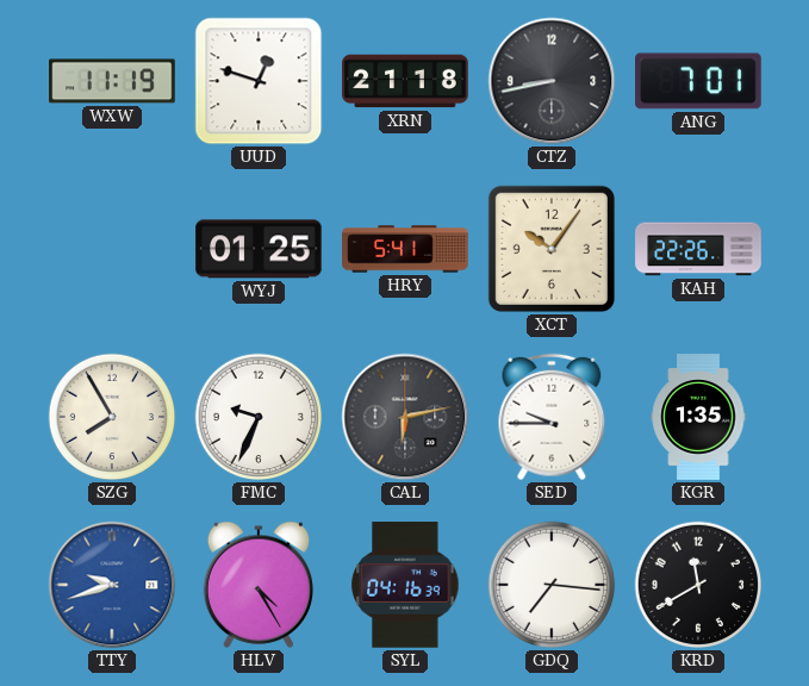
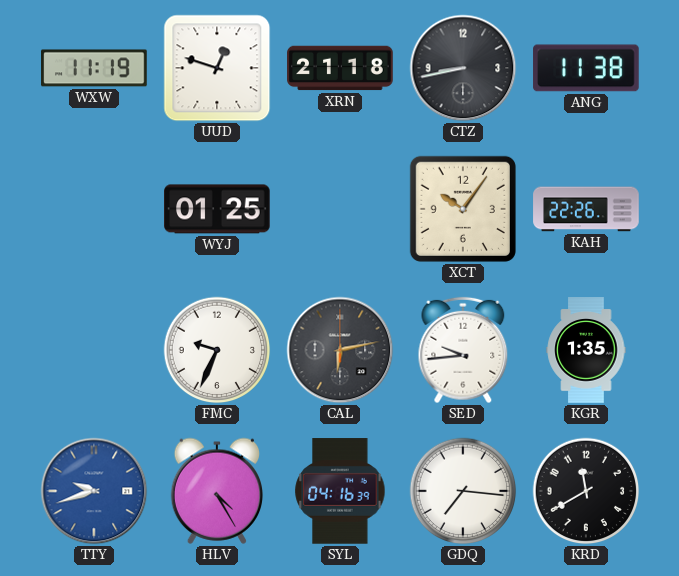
ANG: 7:01 -> 11:38 (586, 68)
HRY: 5:41 -> none (405, 249)
SZG: 7:55 -> none (112, 417)
SED: 9:45 -> 9:44 (463, 350)
